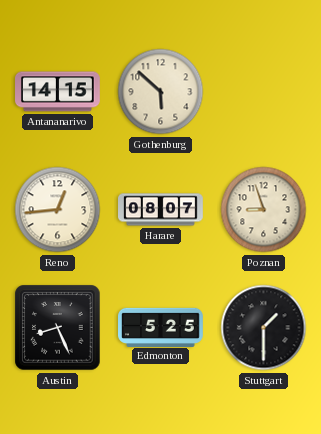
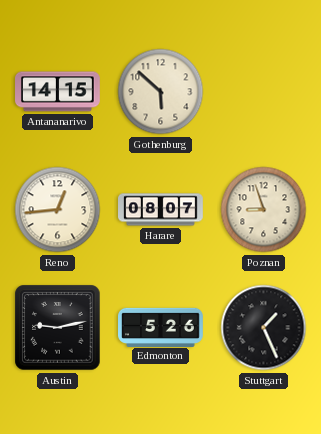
Austin: 8:26 -> 9:13 (58, 328)
Edmonton: 5:25 -> 5:26 (161, 327)
Stuttgart: 1:30 -> 1:26 (264, 328)
